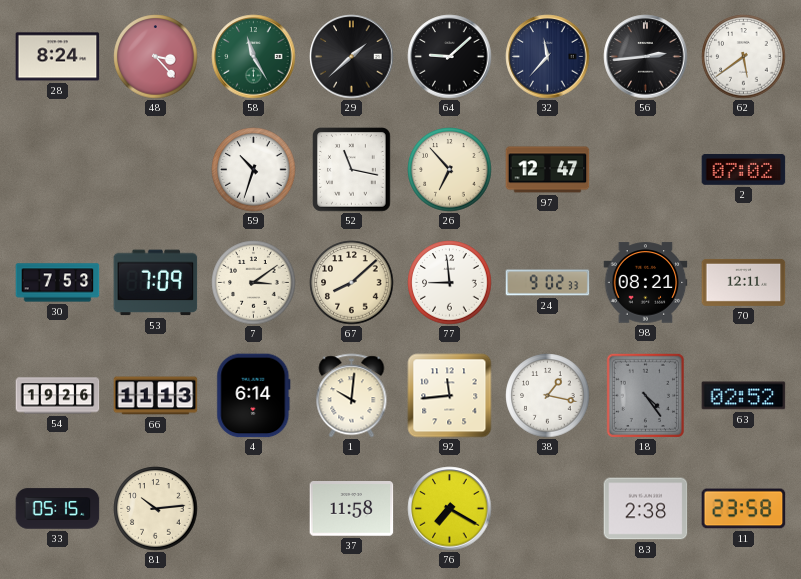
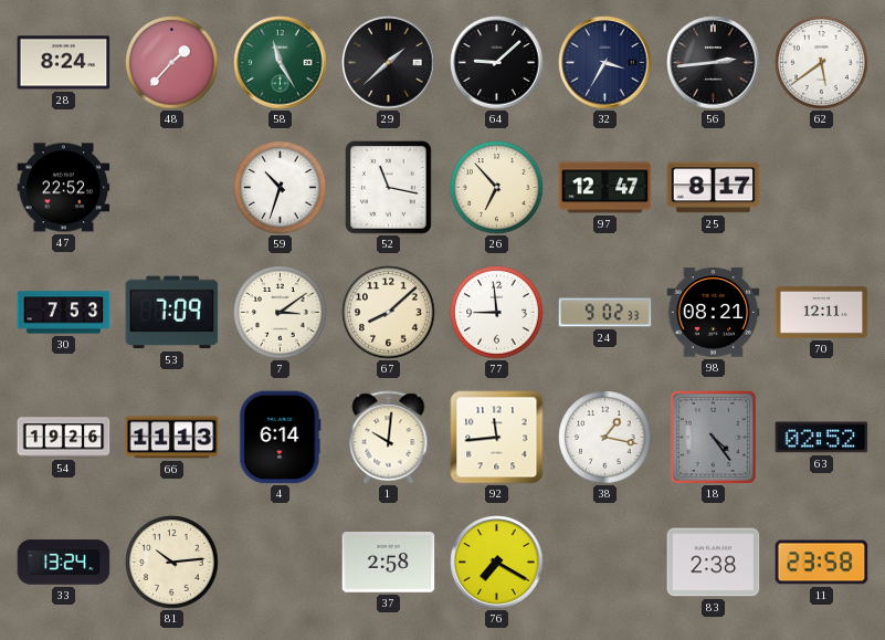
48: 3:23 -> 1:37 (172, 63)
32: 11:37 -> 3:35 (605, 63)
47: none -> 22:52 (64, 188)
25: none -> 8:17 (714, 188)
2: 07:02 -> none (744, 169)
33: 05:15 -> 13:24 (64, 563)
37: 11:58 -> 2:58 (389, 563)
